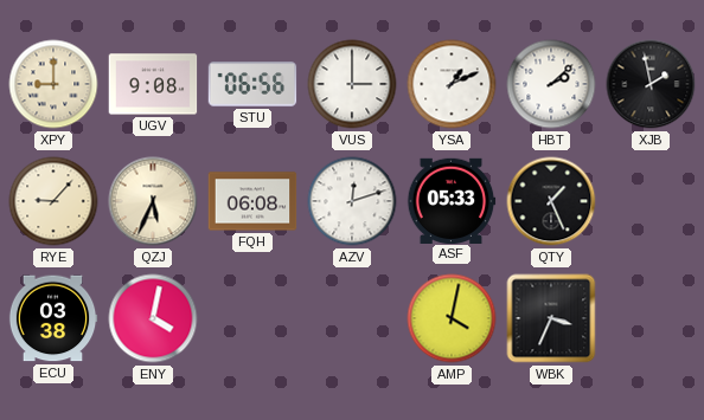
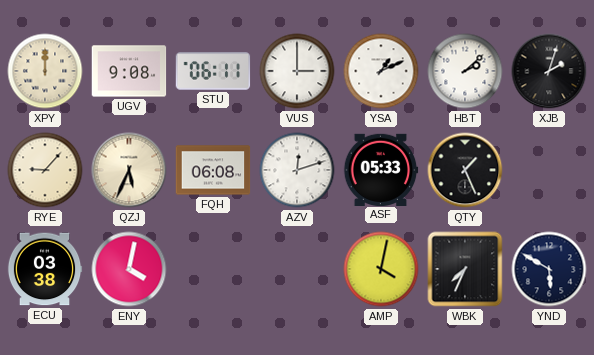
XPY: 9:00 -> 12:00 (45, 71)
STU: 06:56 -> 06:11 (213, 71)
XJB: 1:58 -> 2:03 (549, 71)
WBK: 3:34 -> 7:34 (465, 269)
YND: none -> 5:50 (549, 269)
